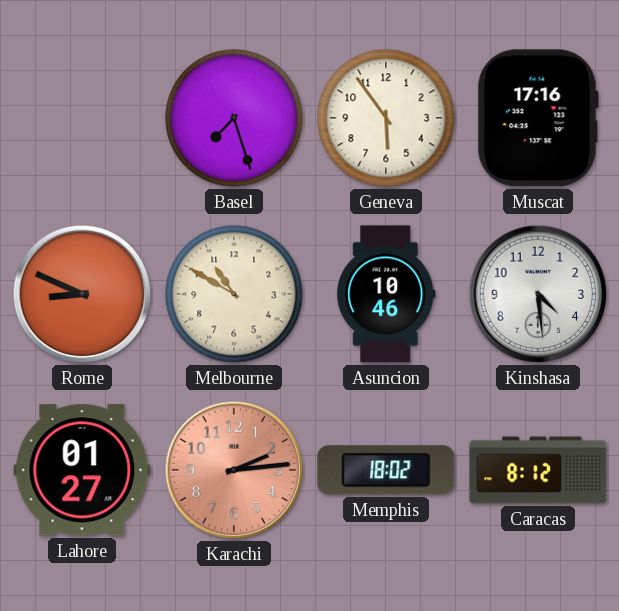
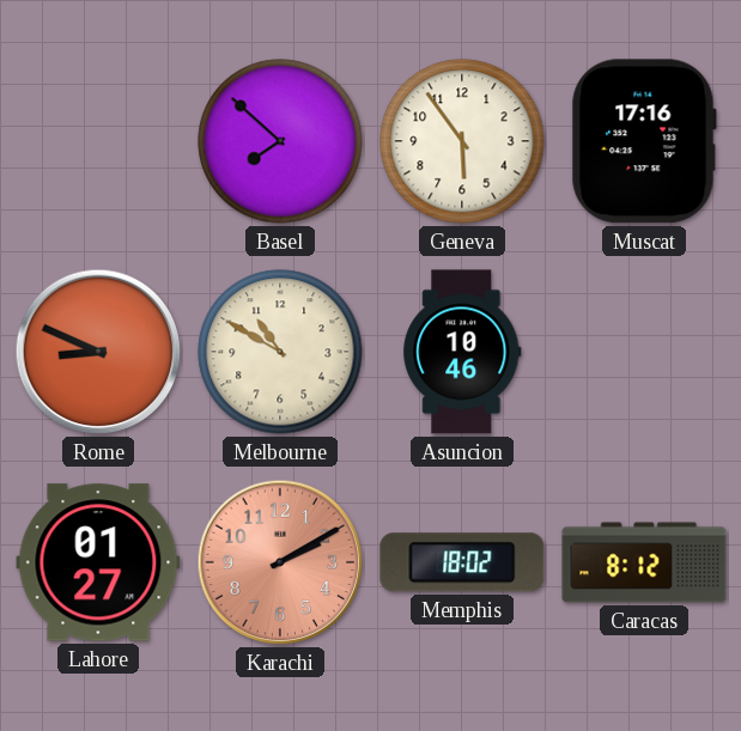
Basel: 7:27 -> 7:52 (280, 141)
Kinshasa: 4:29 -> none (538, 294)
Karachi: 2:14 -> 2:10 (280, 562)
